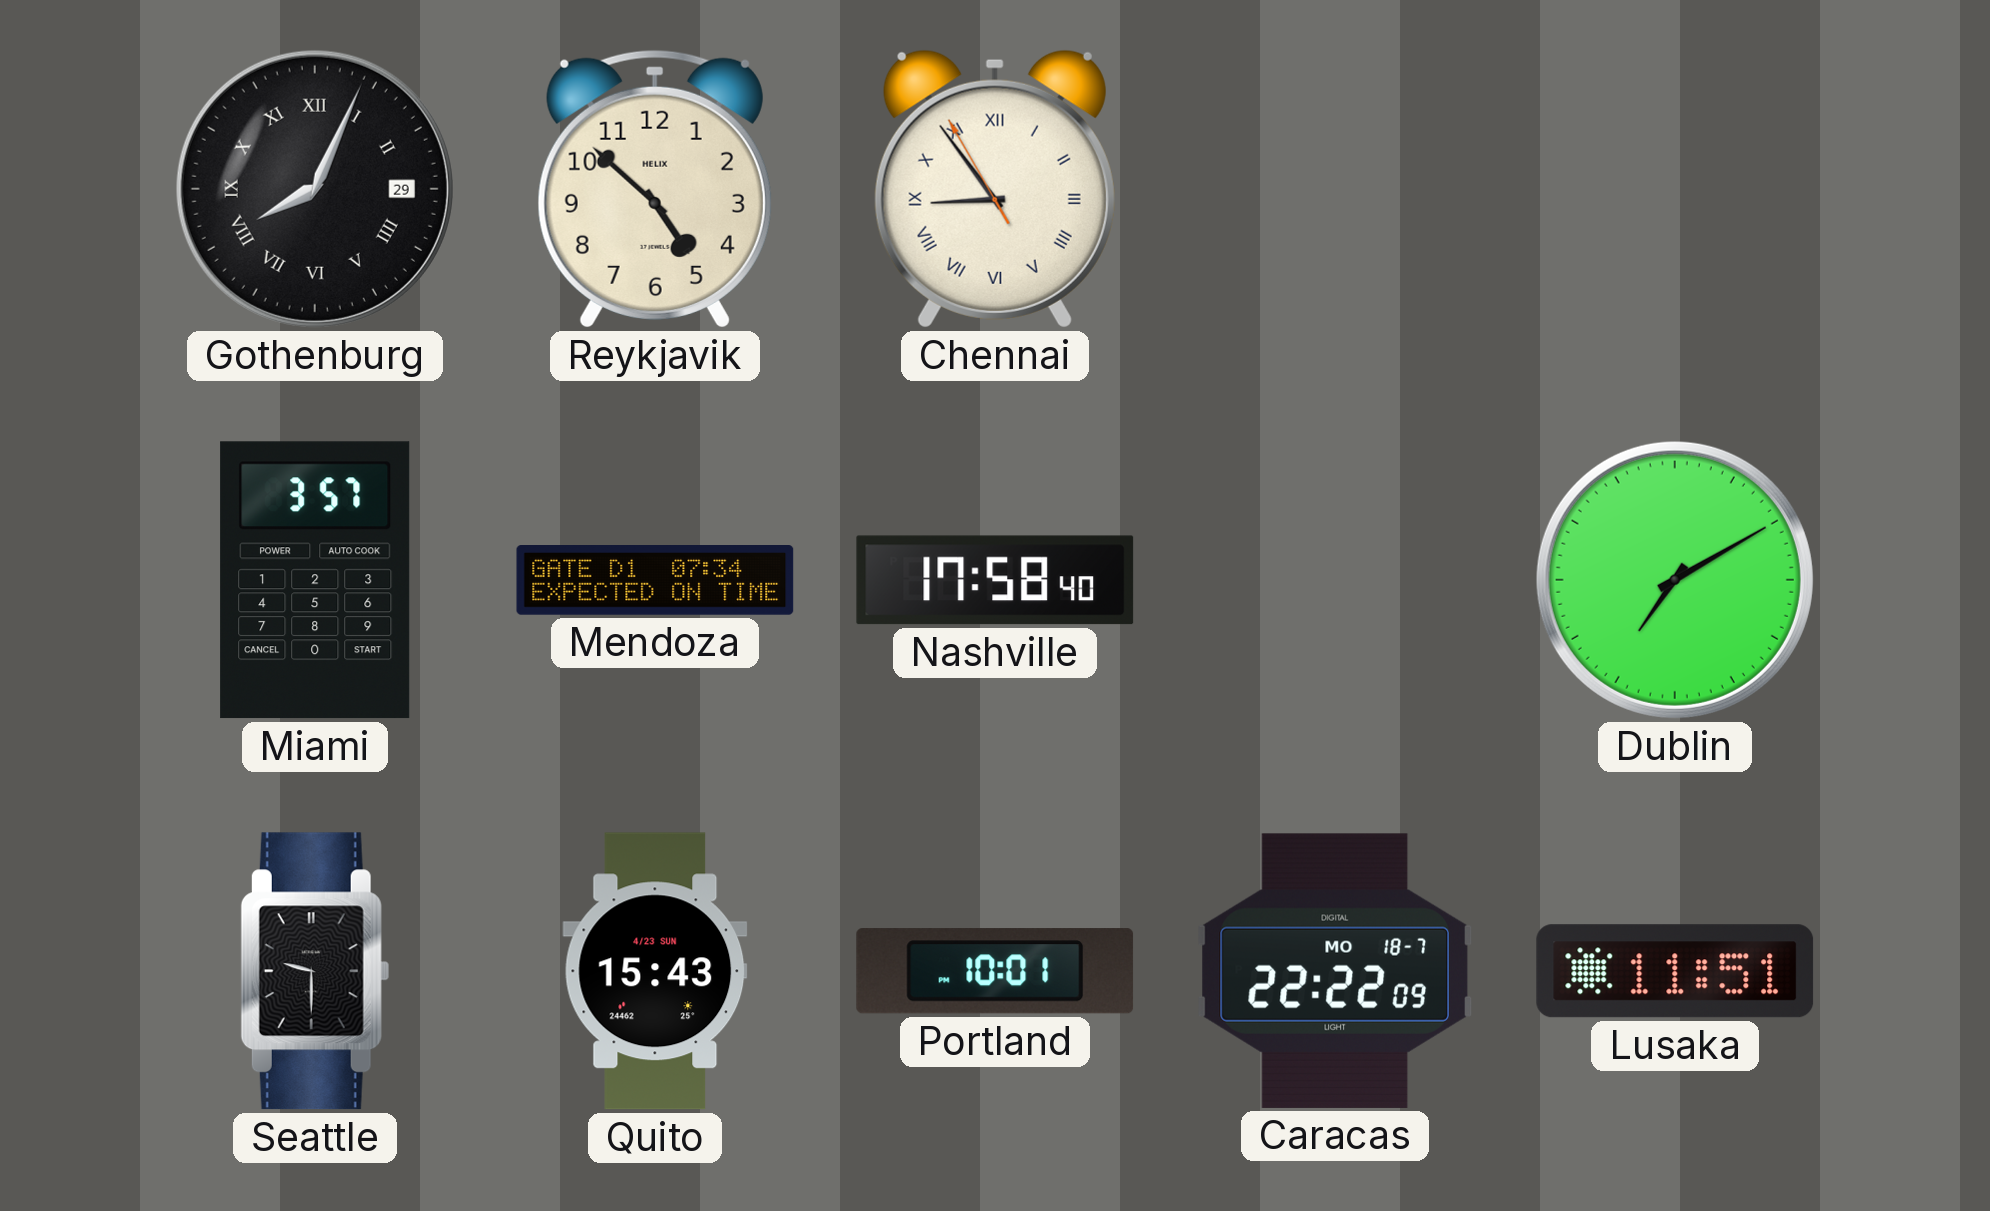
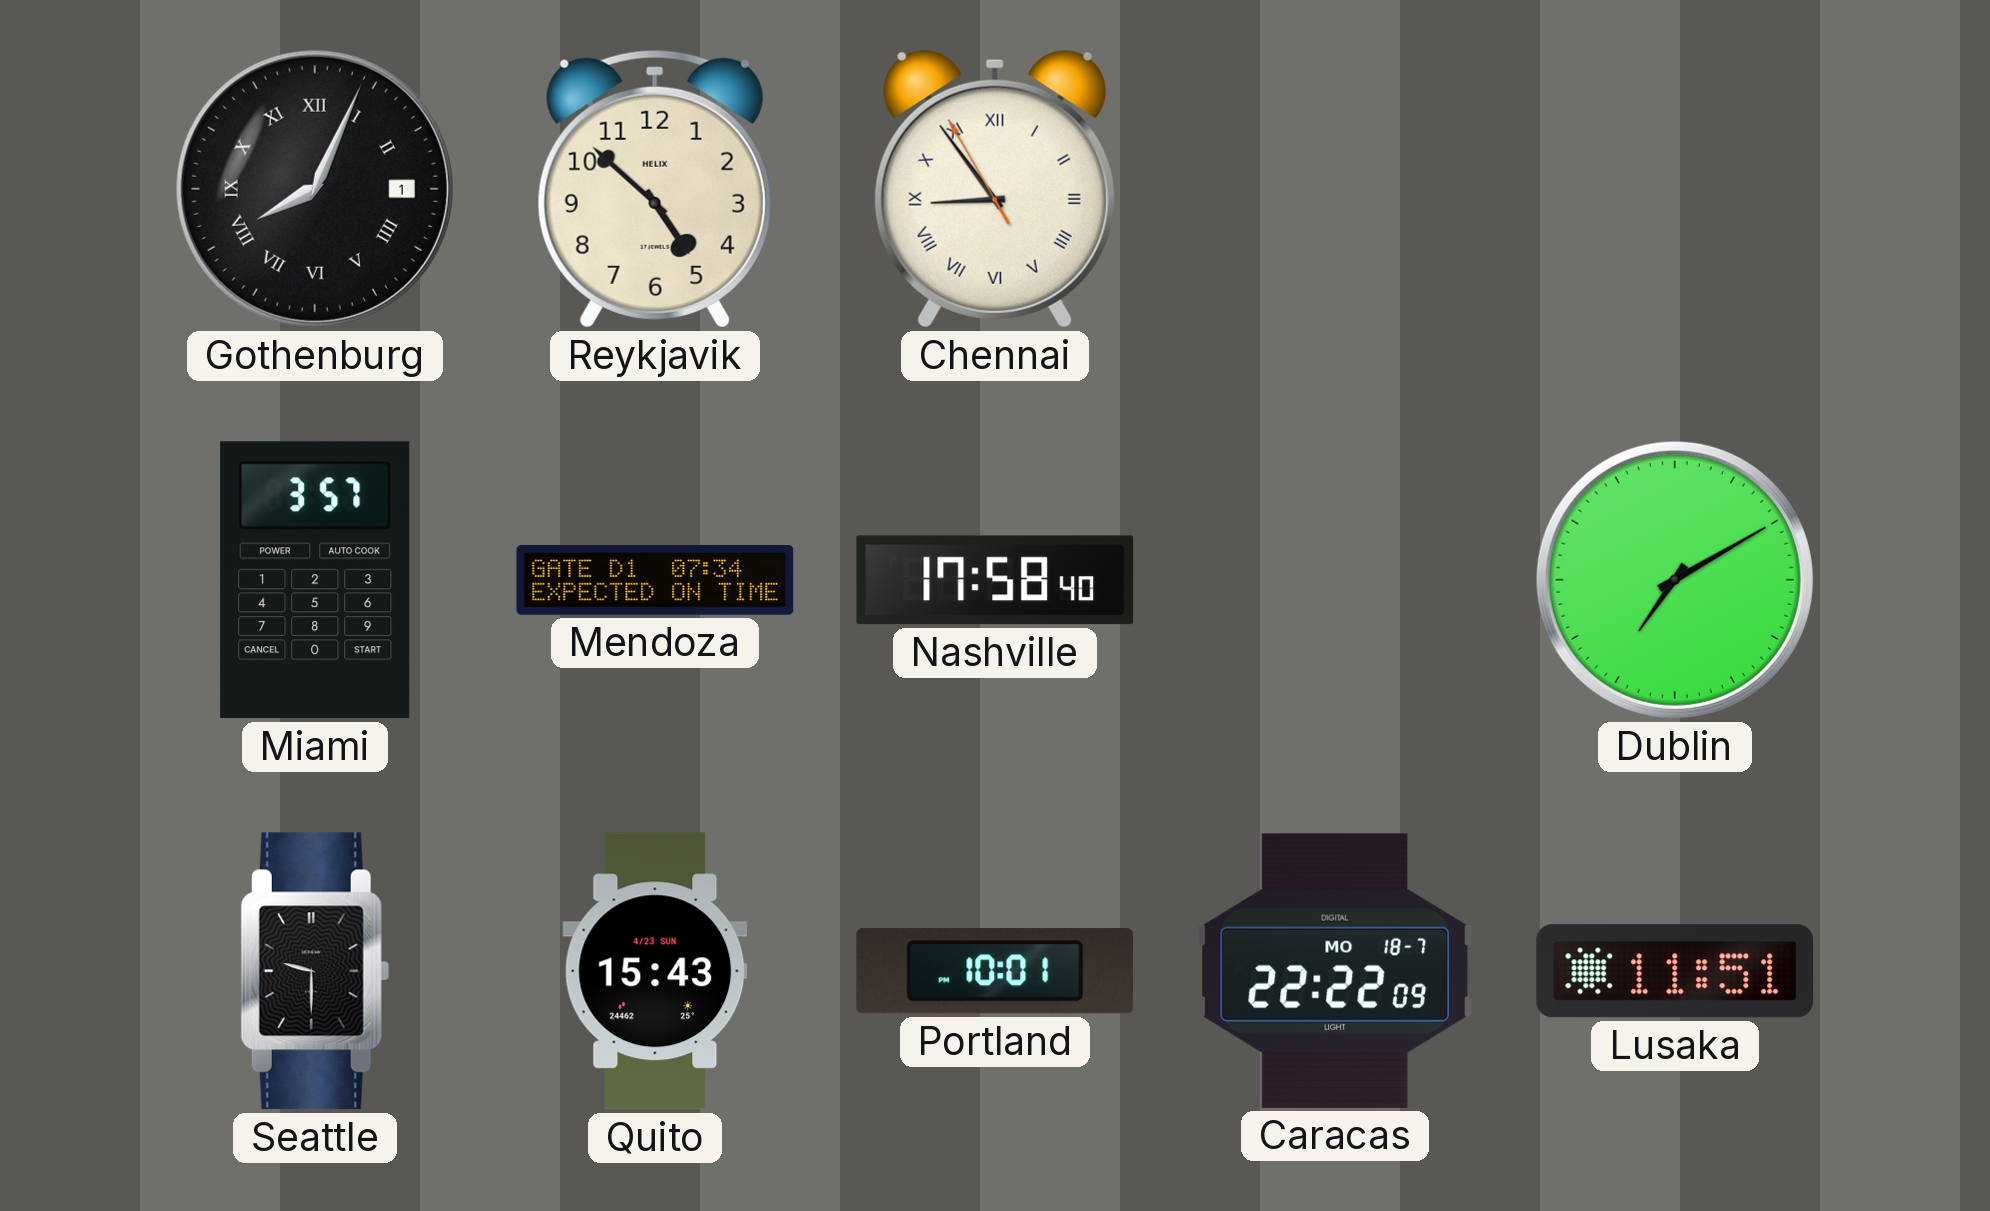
Gothenburg date: 29 -> 1 (315, 189)
